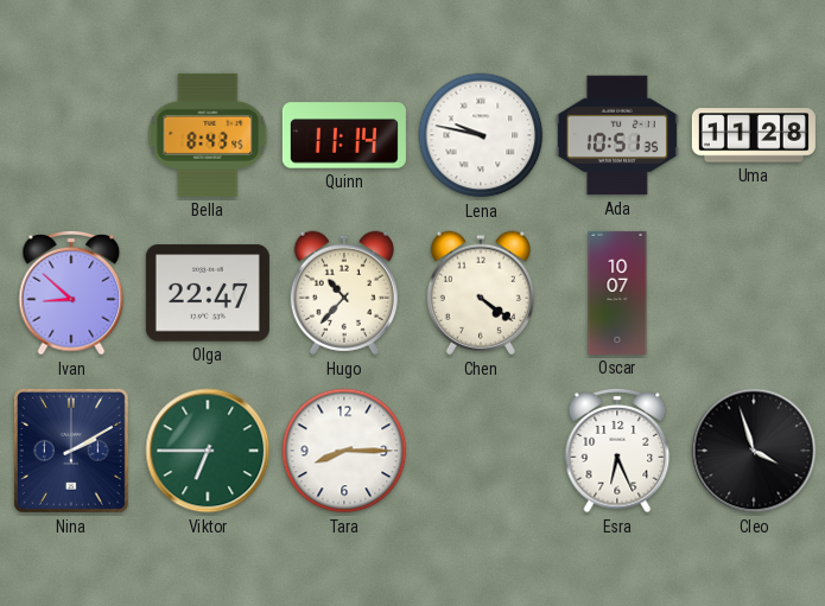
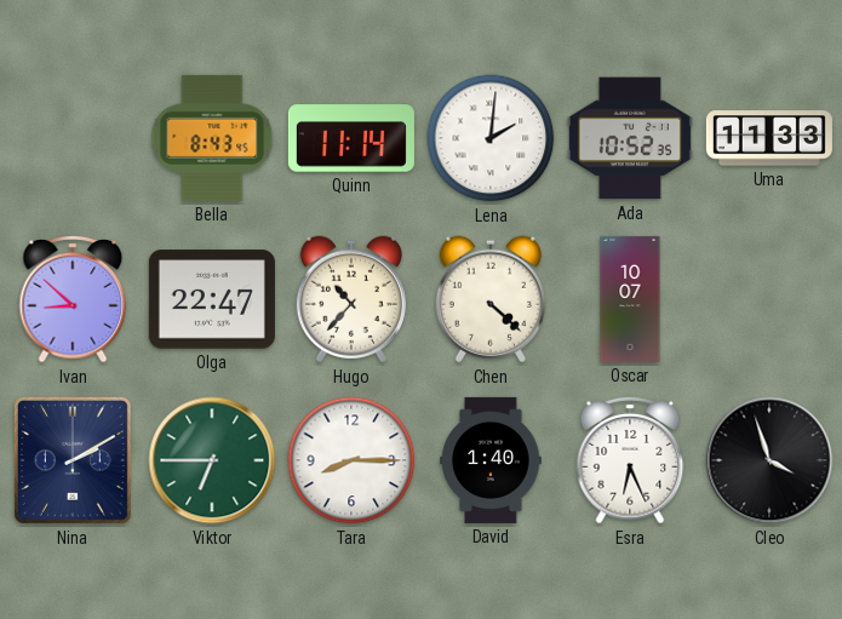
Lena: 9:47 -> 2:01 (491, 138)
Ada: 10:51 -> 10:52 (630, 138)
Uma: 11:28 -> 11:33 (769, 138)
Chen: 4:21 -> 4:22 (491, 299)
David: none -> 1:40 (491, 460)
